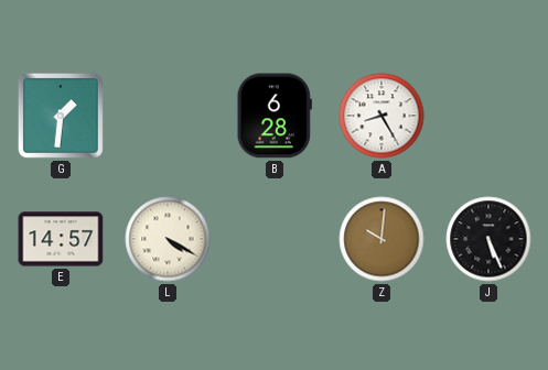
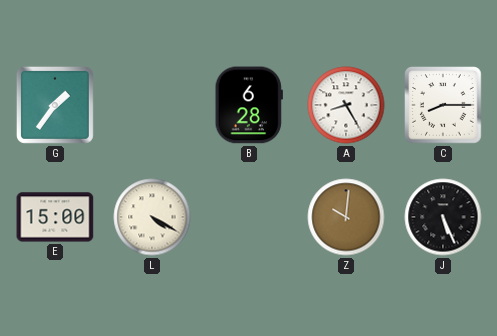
G: 1:31 -> 1:36 (55, 105)
C: none -> 8:15 (443, 105)
E: 14:57 -> 15:00 (55, 217)
